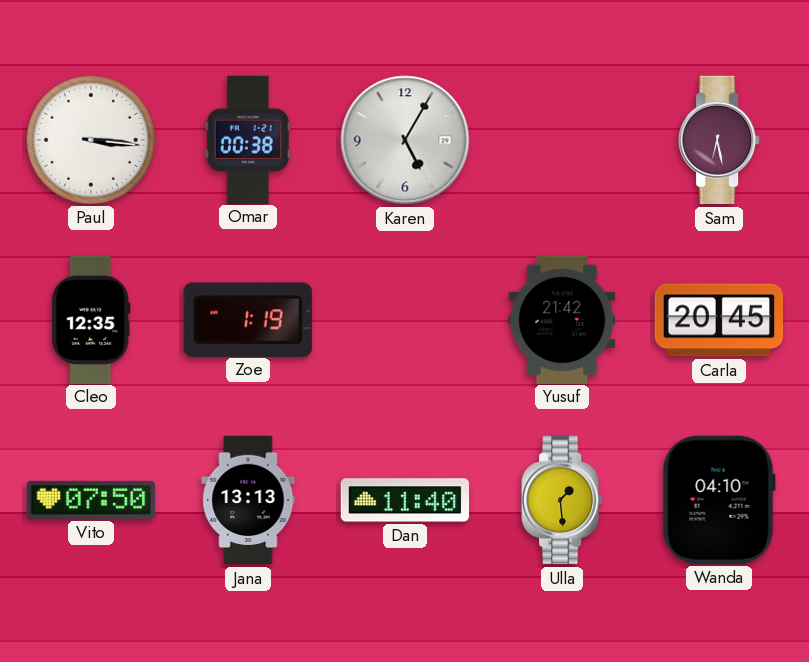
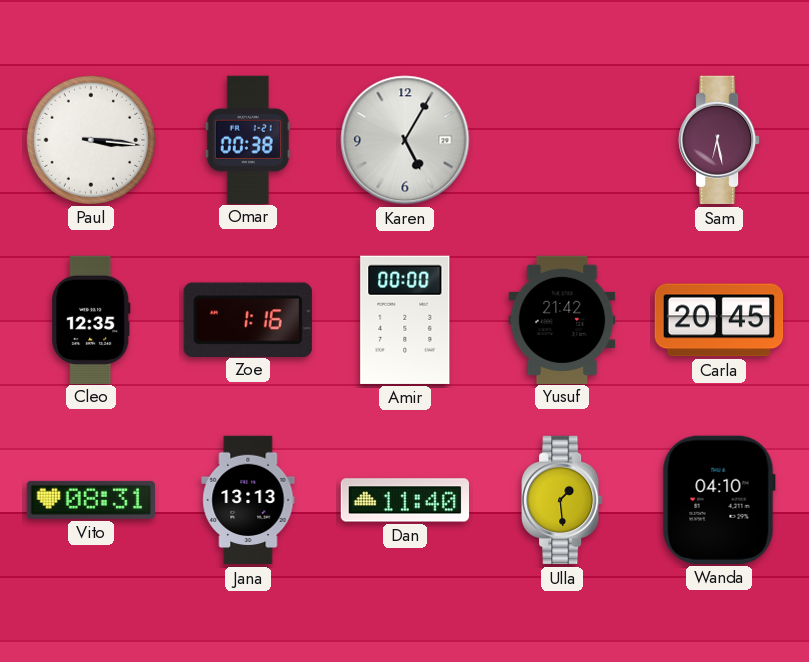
Zoe: 1:19 -> 1:16 (248, 319)
Amir: none -> 00:00 (405, 320)
Vito: 07:50 -> 08:31 (90, 500)
